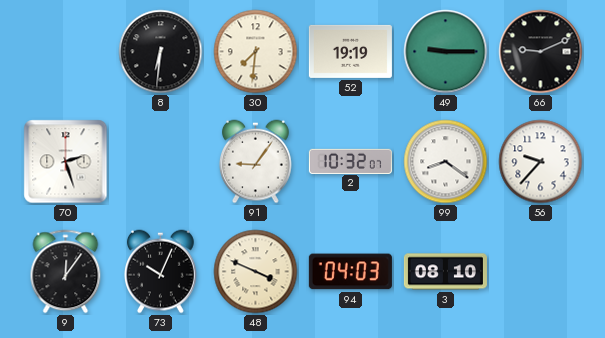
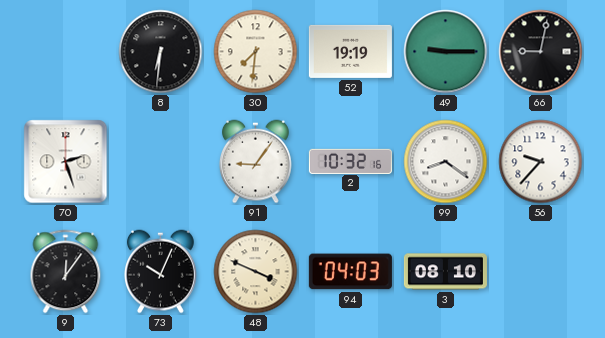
66: 9:11 -> 9:02 (541, 52)
2: 10:32:07 -> 10:32:16 (350, 161)
